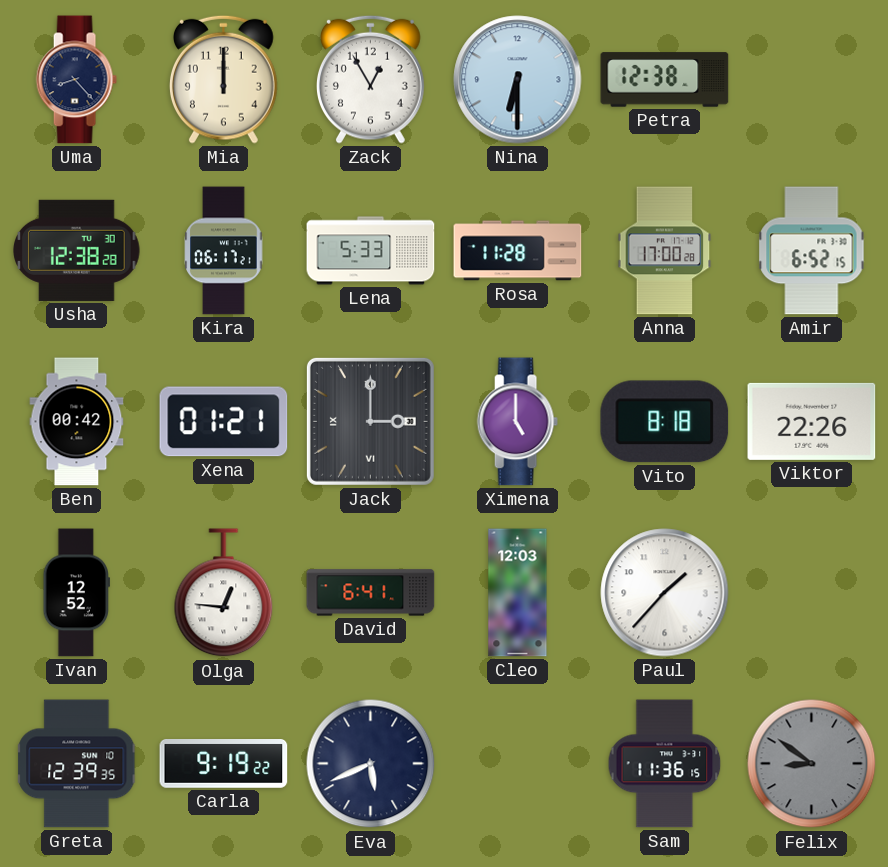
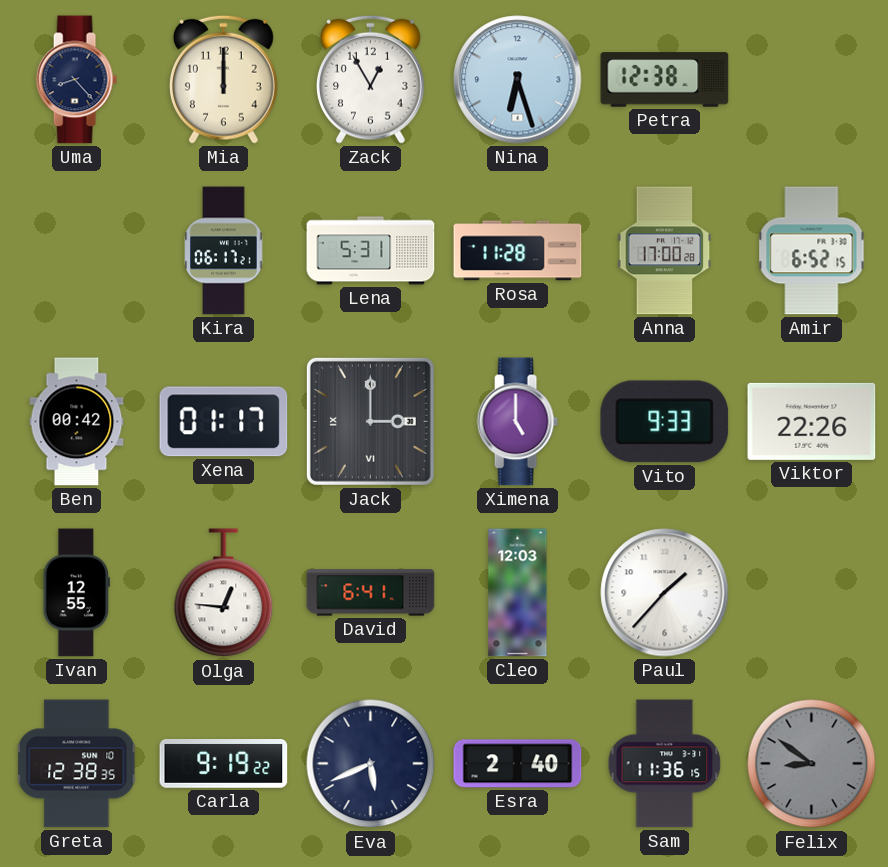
Nina: 6:30 -> 6:27 (518, 80)
Usha: 12:38 -> none (77, 250)
Lena: 5:33 -> 5:31 (371, 251)
Xena: 01:21 -> 01:17 (224, 422)
Vito: 8:18 -> 9:33 (665, 422)
Ivan: 12:52 -> 12:55 (76, 593)
Greta: 12:39 -> 12:38 (77, 764)
Esra: none -> 2:40 (518, 764)
